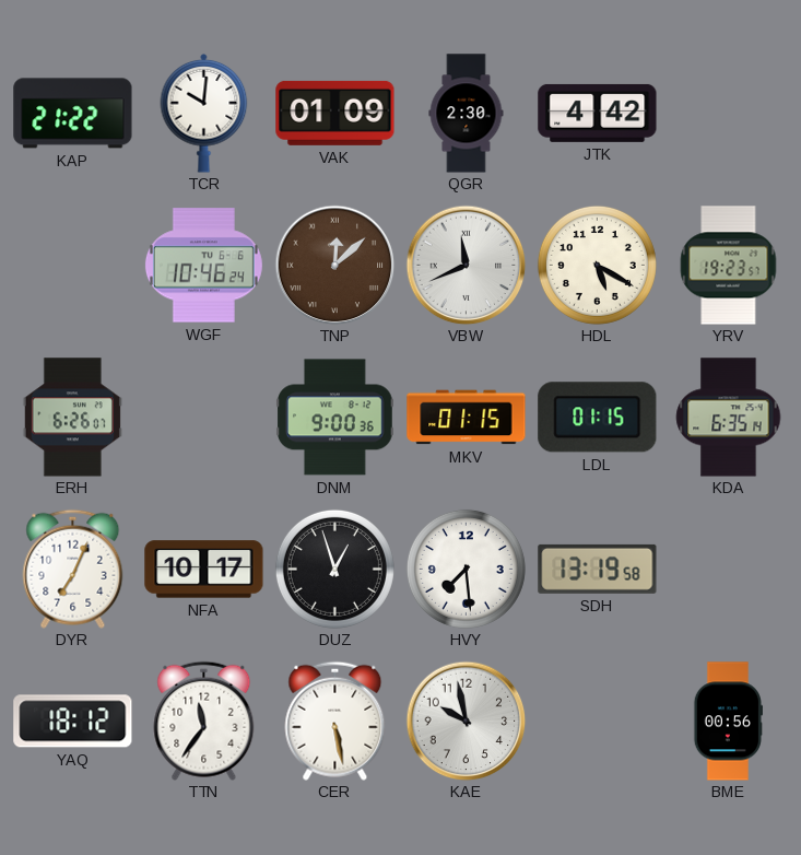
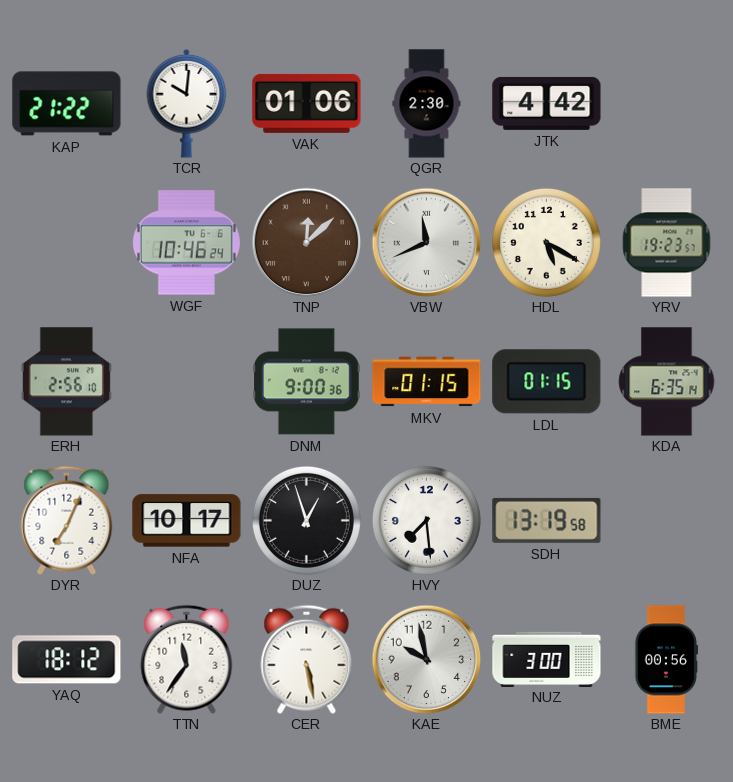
VAK: 01:09 -> 01:06 (307, 103)
ERH: 6:26 -> 2:56 (66, 382)
NUZ: none -> 3:00 (547, 659)
